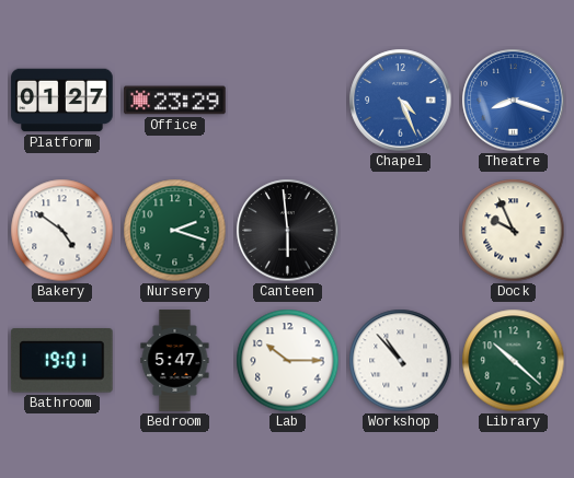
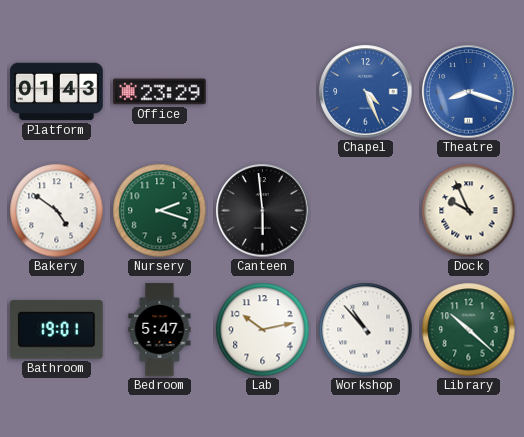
Platform: 01:27 -> 01:43 (57, 92)
Lab: 10:15 -> 10:13 (263, 330)
